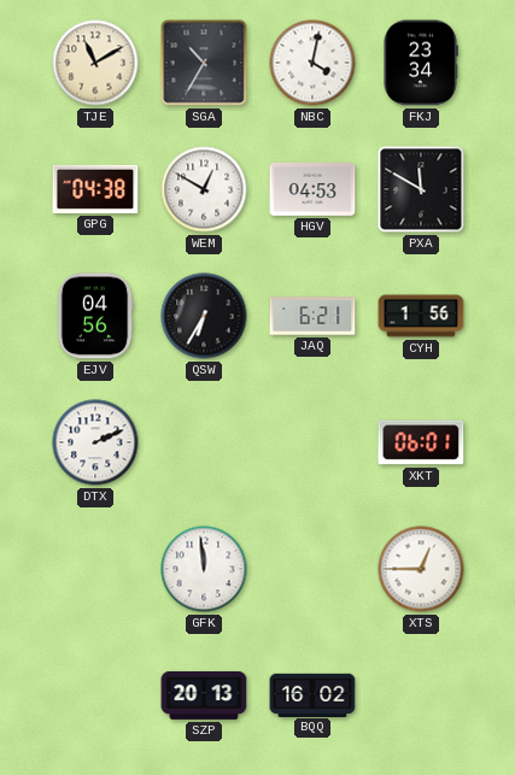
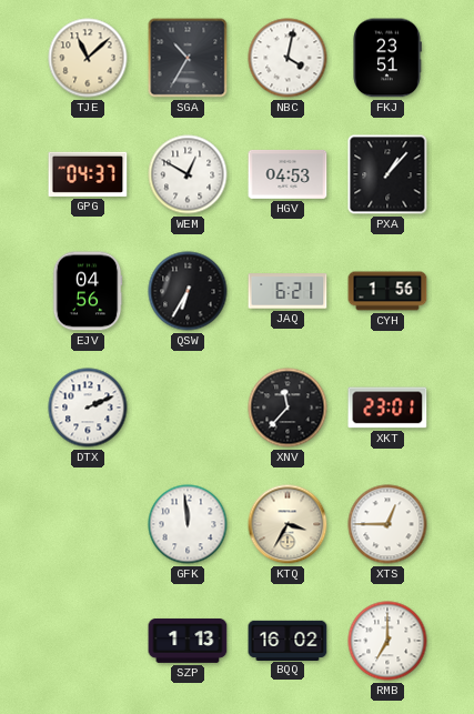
TJE: 11:10 -> 11:08 (88, 58)
FKJ: 23:34 -> 23:51 (387, 58)
GPG: 04:38 -> 04:37 (88, 174)
PXA: 11:50 -> 1:07 (387, 174)
XNV: none -> 11:37 (288, 408)
XKT: 06:01 -> 23:01 (387, 408)
KTQ: none -> 3:35 (288, 524)
SZP: 20:13 -> 1:13 (188, 641)
RMB: none -> 7:00 (387, 641)
